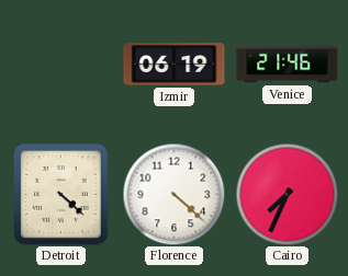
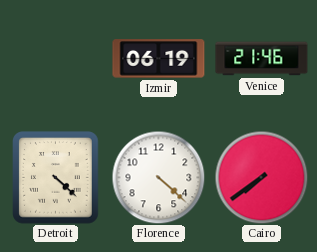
Cairo: 7:34 -> 7:39 (261, 177)
